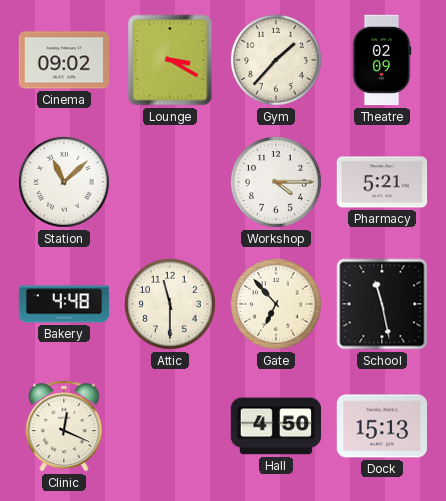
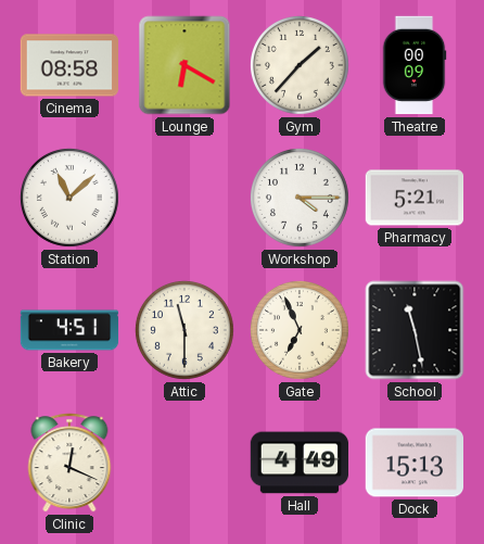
Cinema: 09:02 -> 08:58 (69, 65)
Lounge: 3:20 -> 6:20 (184, 65)
Theatre: 02:09 -> 00:09 (415, 65)
Bakery: 4:48 -> 4:51 (69, 330)
Gate: 6:53 -> 6:56 (300, 330)
Hall: 4:50 -> 4:49 (300, 463)
